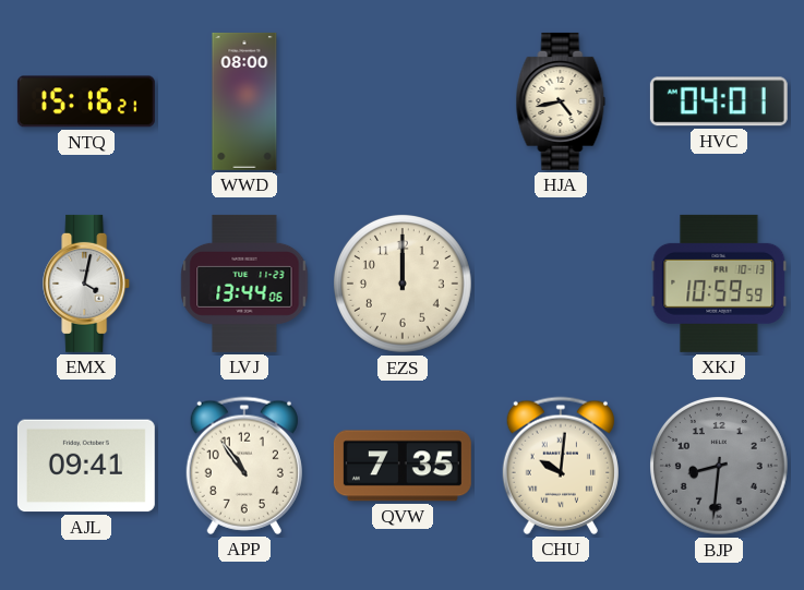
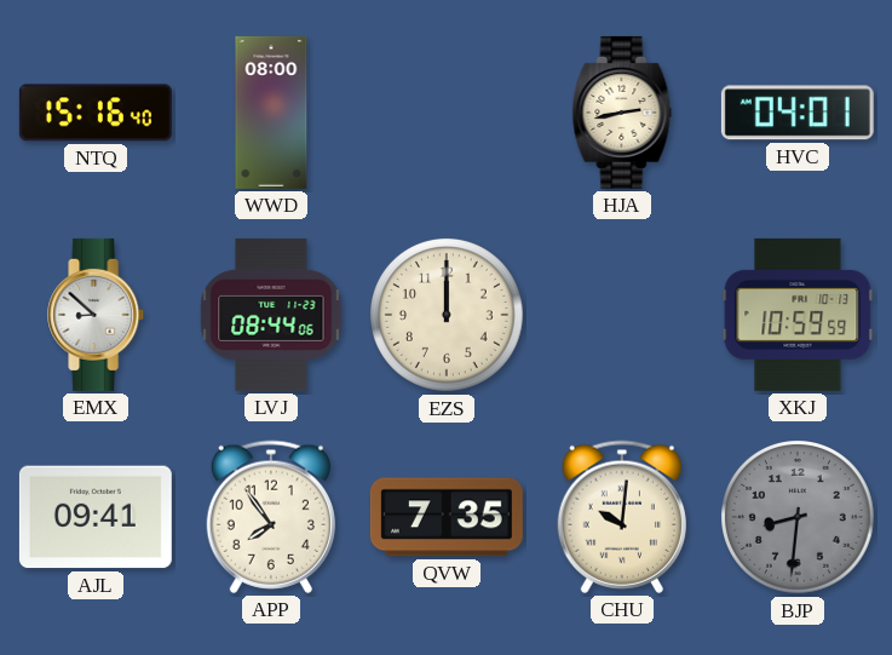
NTQ: 15:16:21 -> 15:16:40 (96, 113)
HJA: 4:43 -> 2:43 (622, 113)
EMX: 4:02 -> 8:52 (97, 315)
LVJ: 13:44 -> 08:44 (271, 315)
APP: 10:54 -> 7:54 (271, 517)
